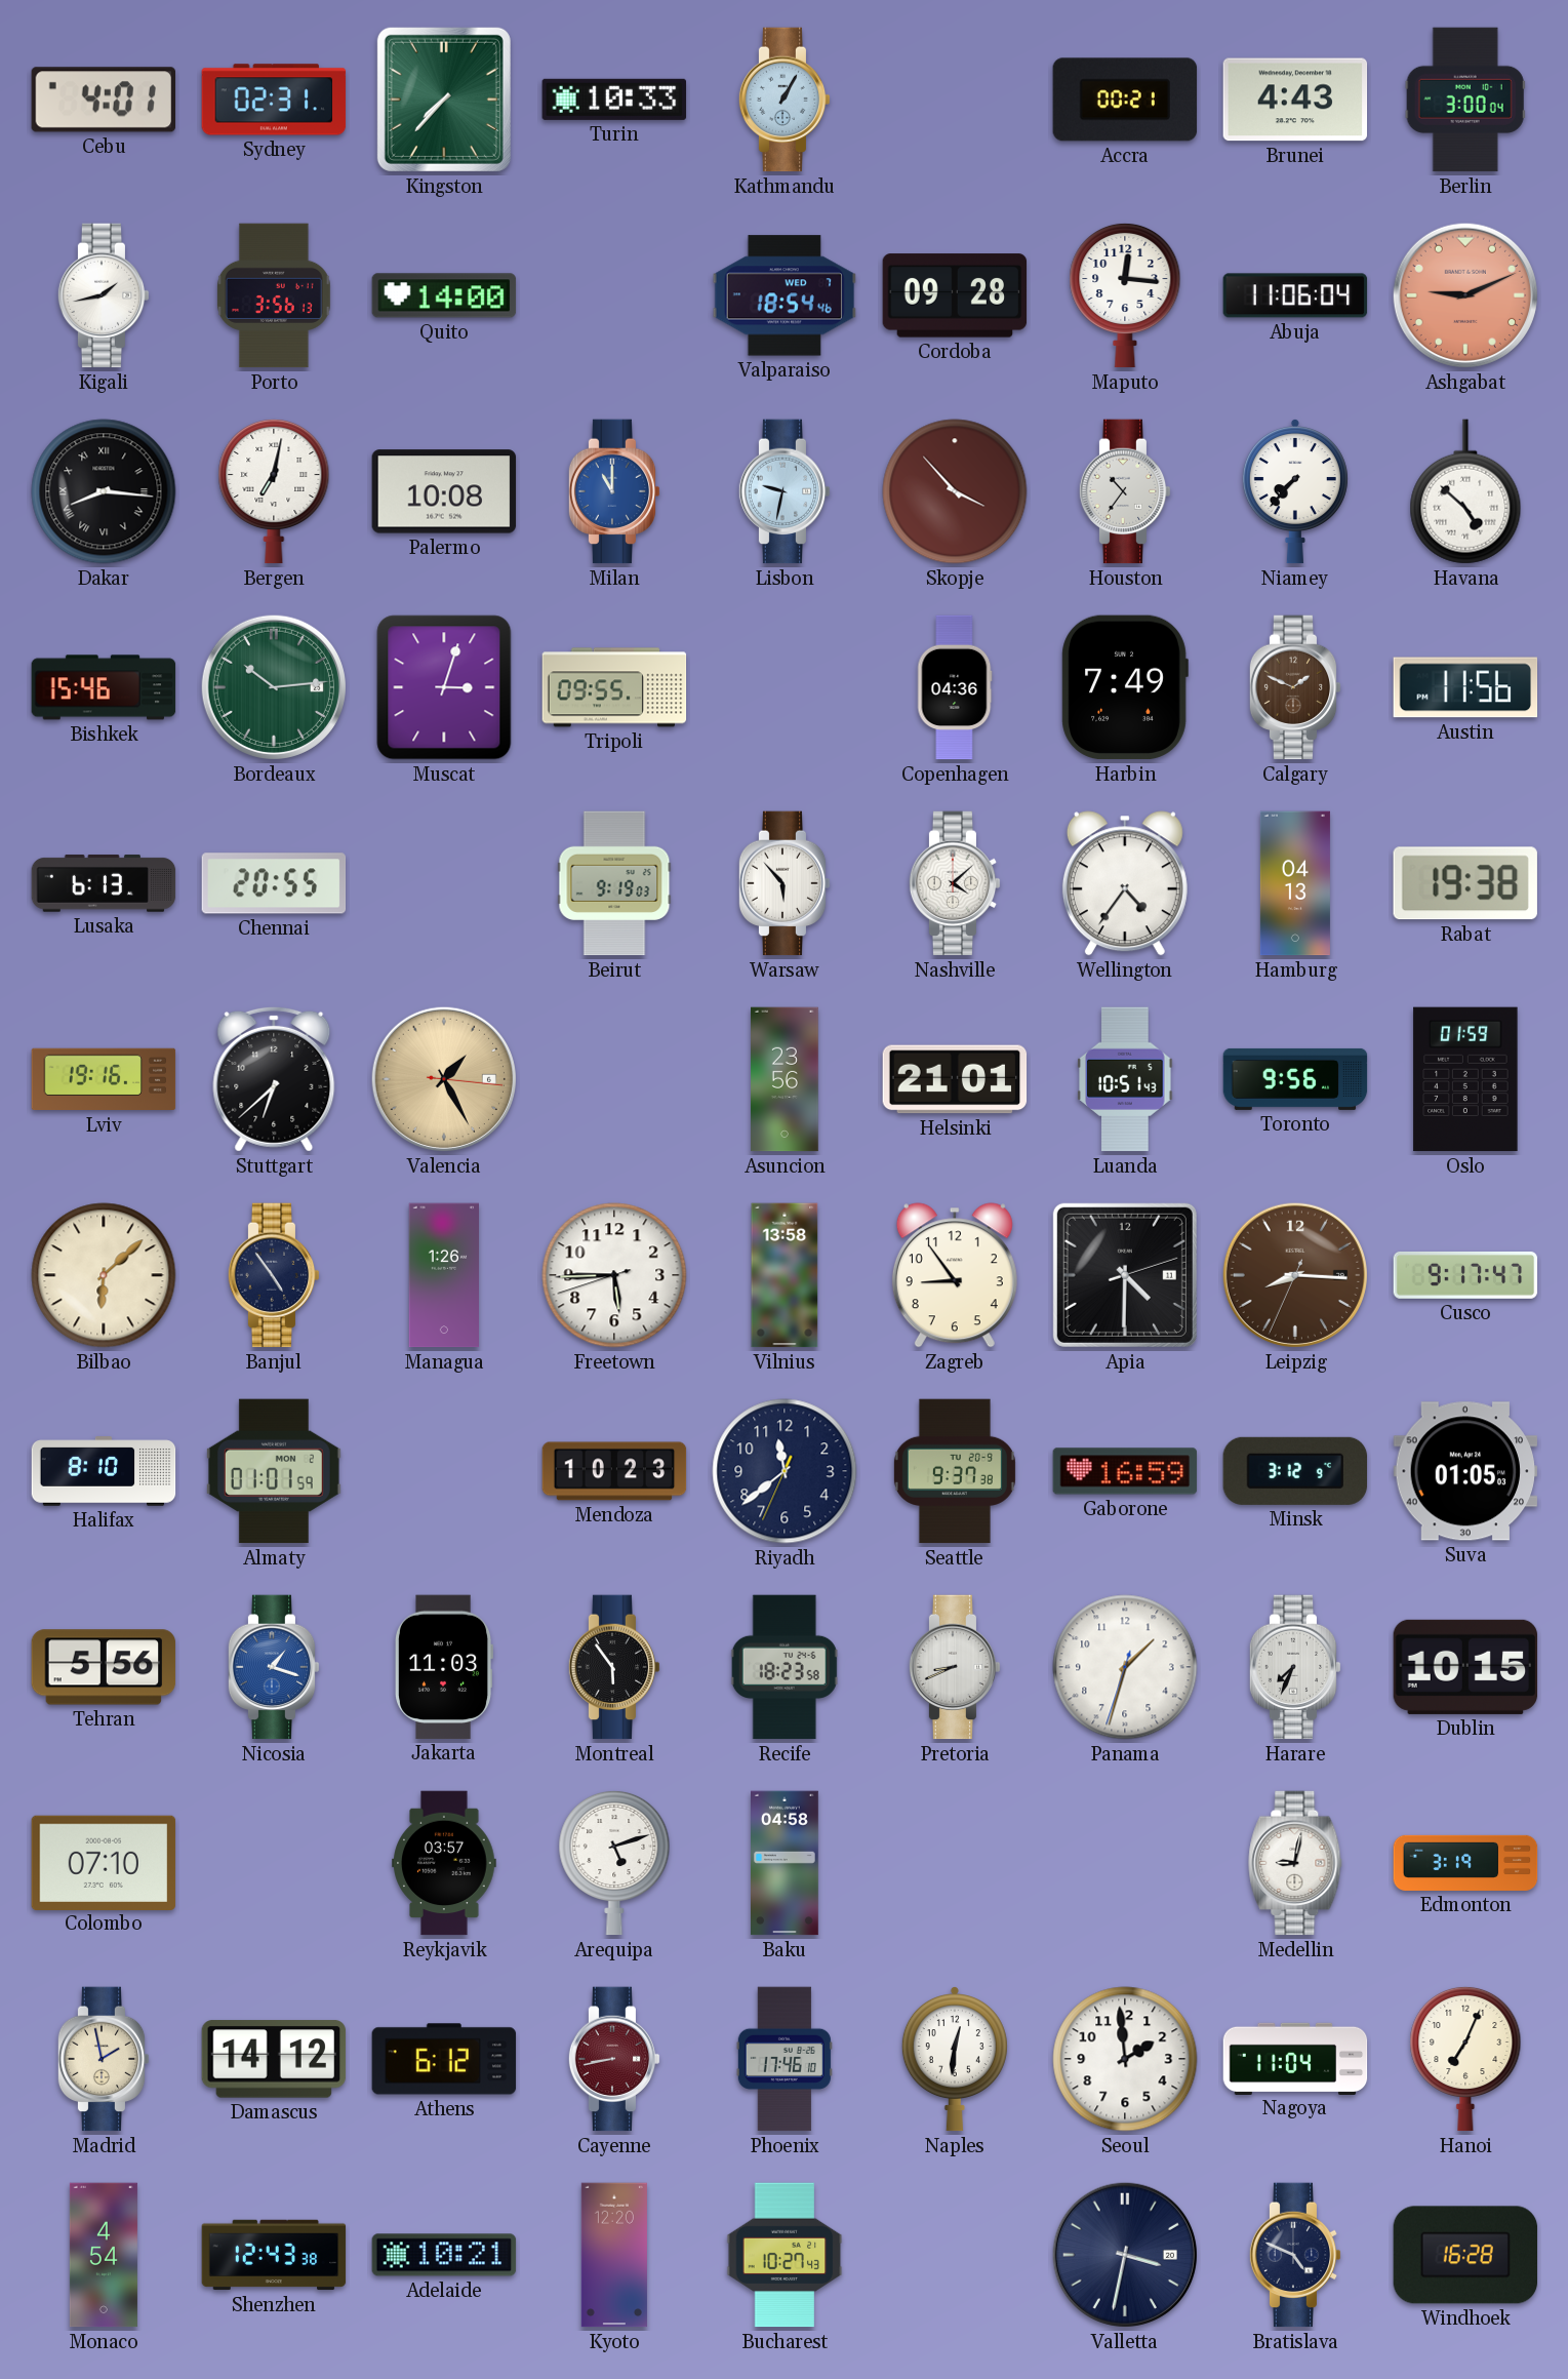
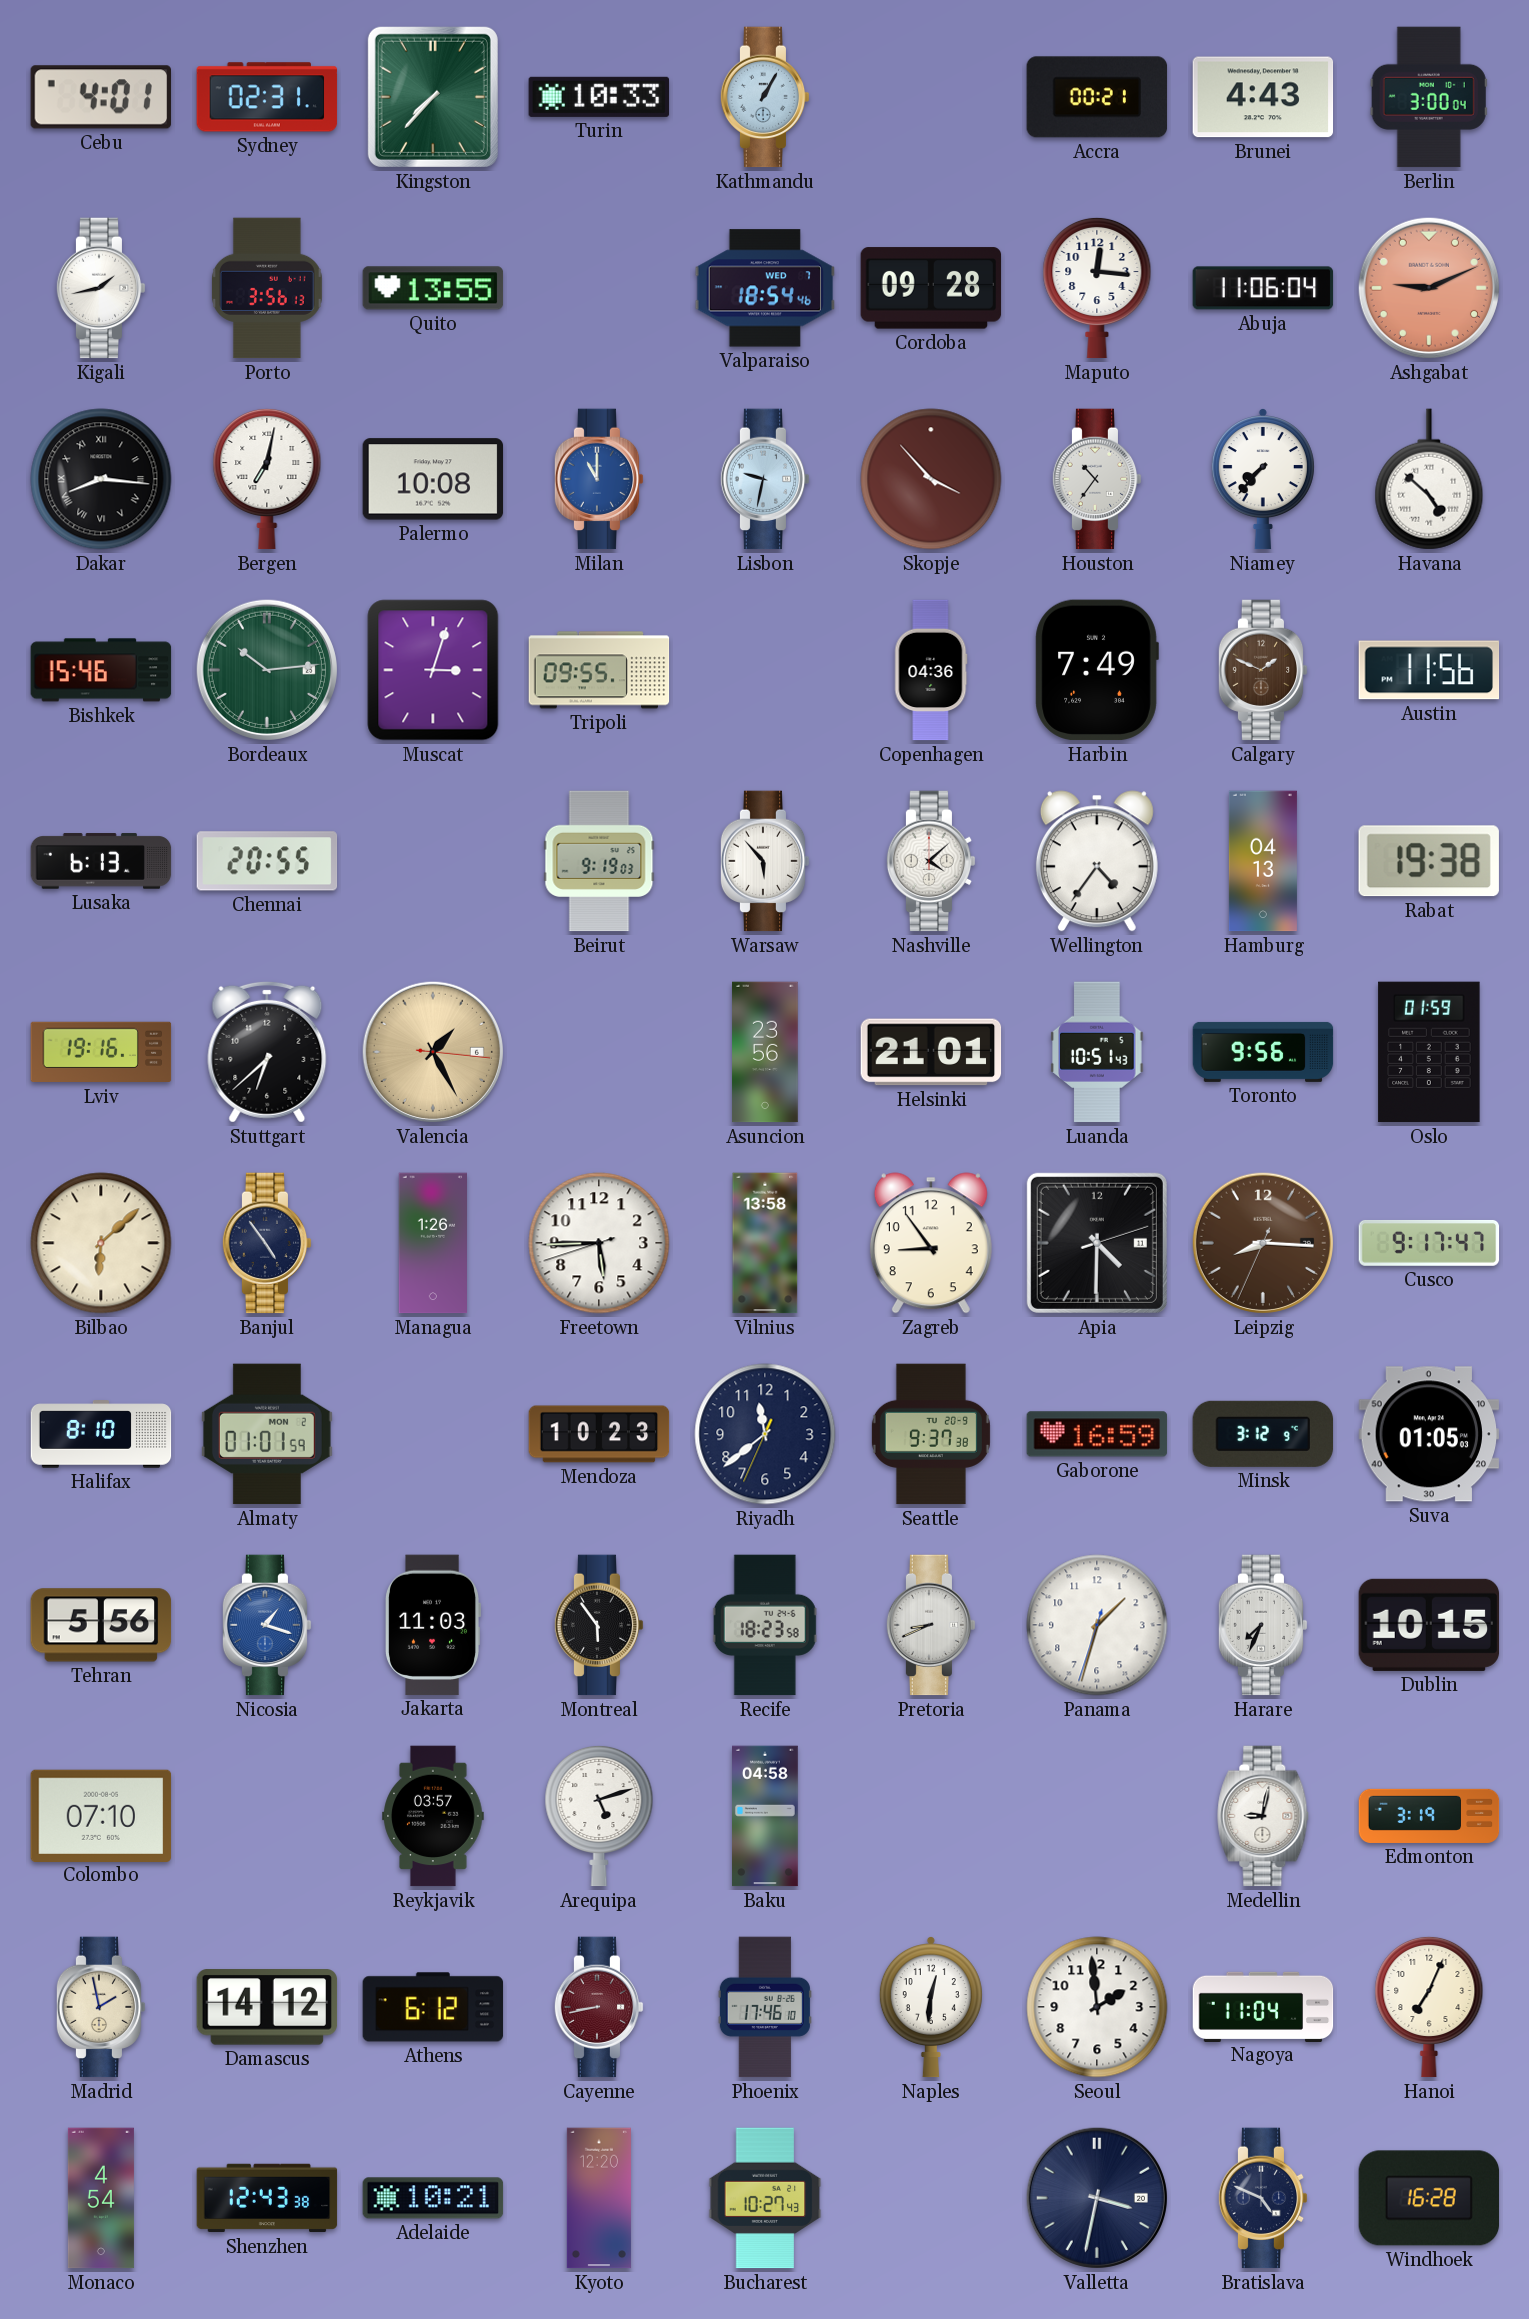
Quito: 14:00 -> 13:55 (433, 288)
